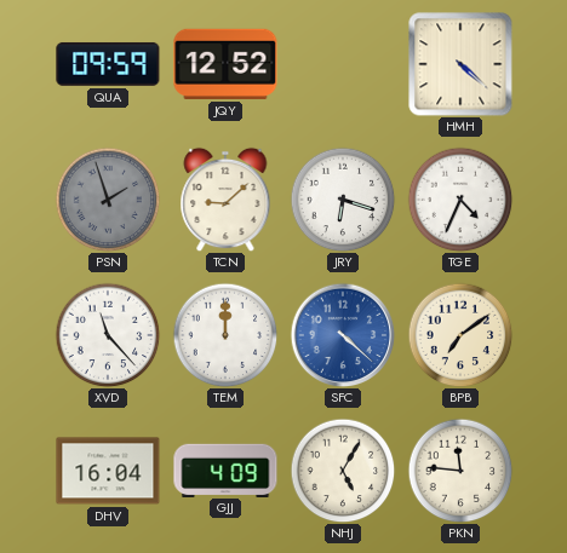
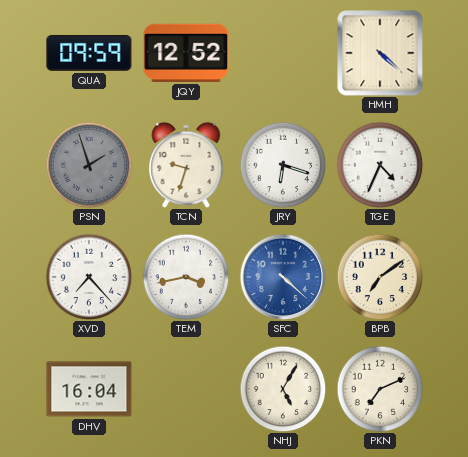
TCN: 9:08 -> 9:33 (186, 165)
XVD: 11:23 -> 7:23 (89, 277)
TEM: 12:00 -> 3:43 (186, 277)
GJJ: 4:09 -> none (225, 470)
PKN: 11:46 -> 7:11 (380, 389)
